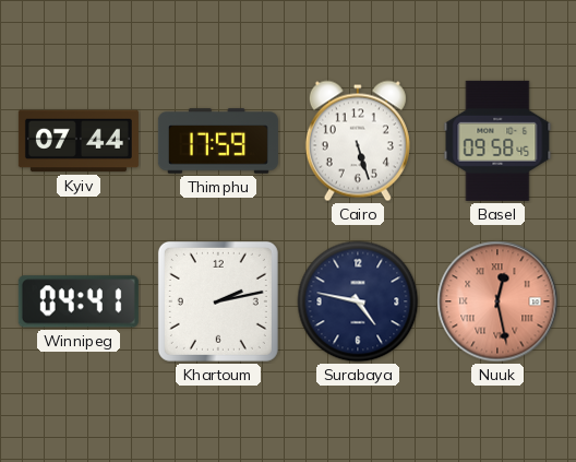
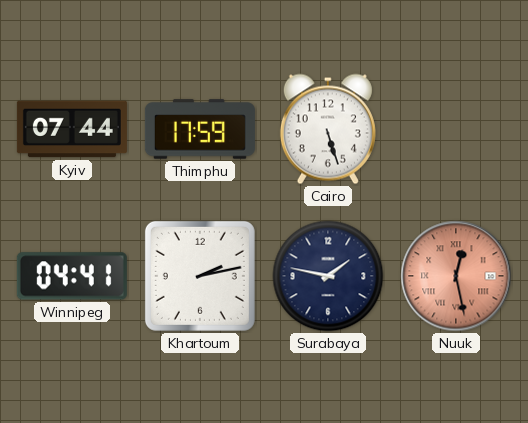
Basel: 09:58 -> none (497, 141)
Surabaya: 4:47 -> 1:47 (328, 276)
